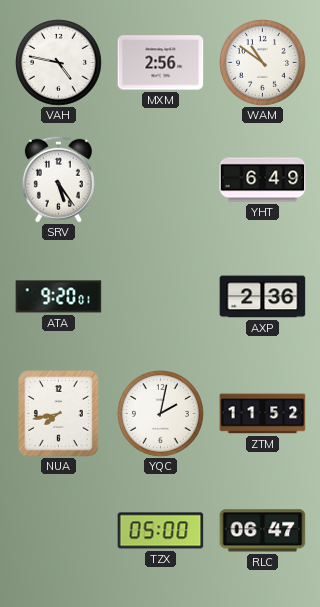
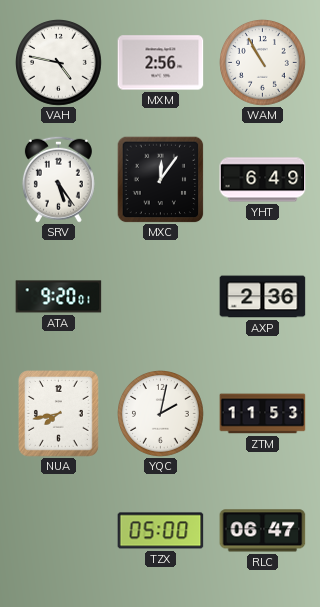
WAM: 10:51 -> 10:55 (263, 63)
MXC: none -> 12:06 (160, 179)
ZTM: 11:52 -> 11:53 (263, 414)
